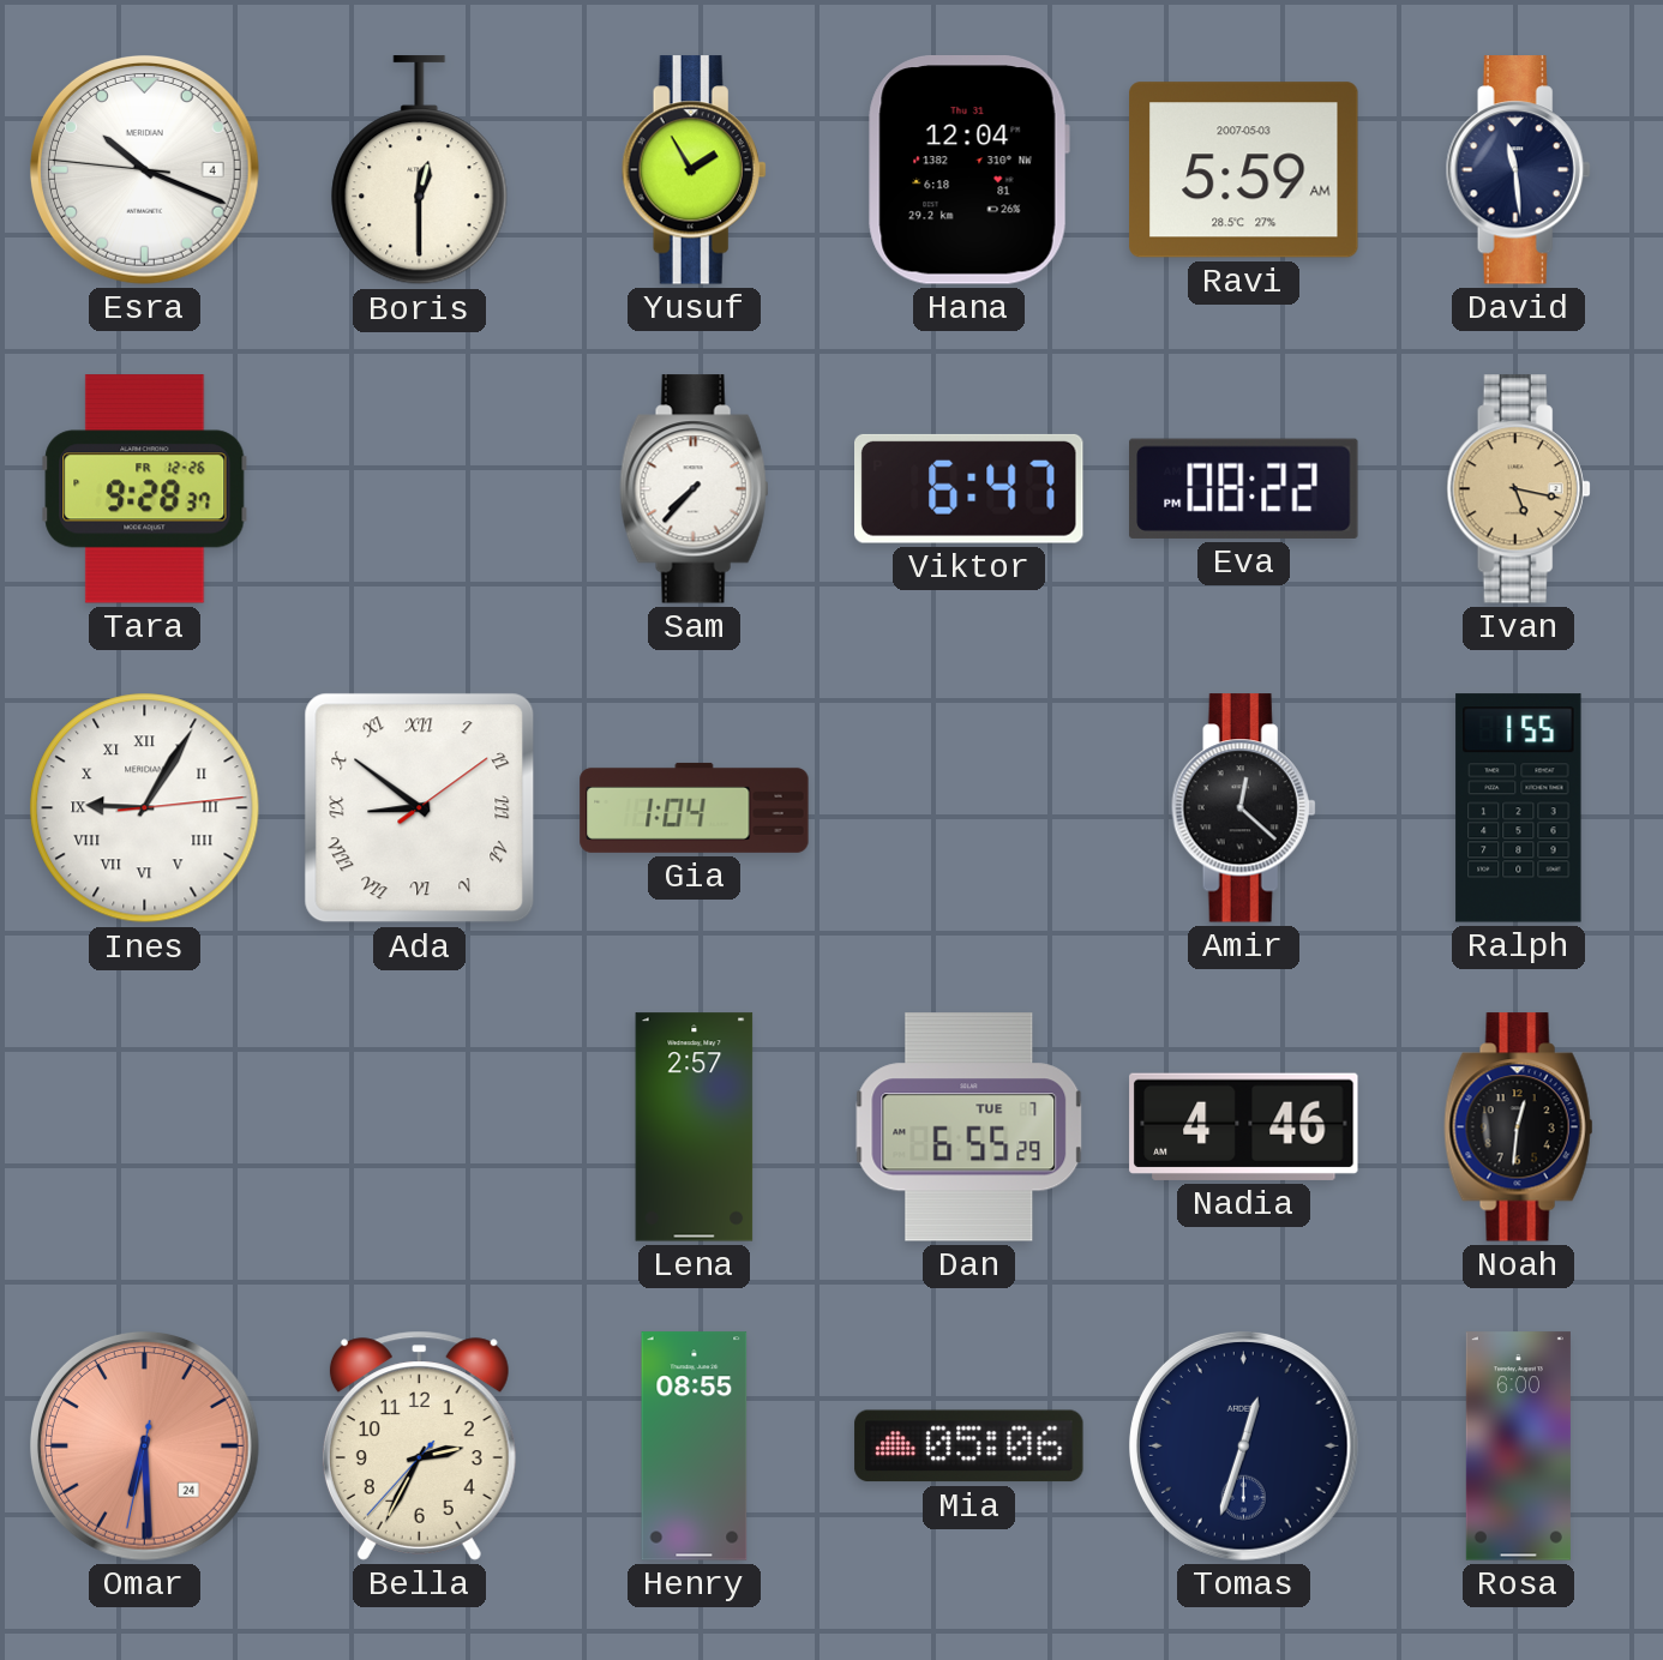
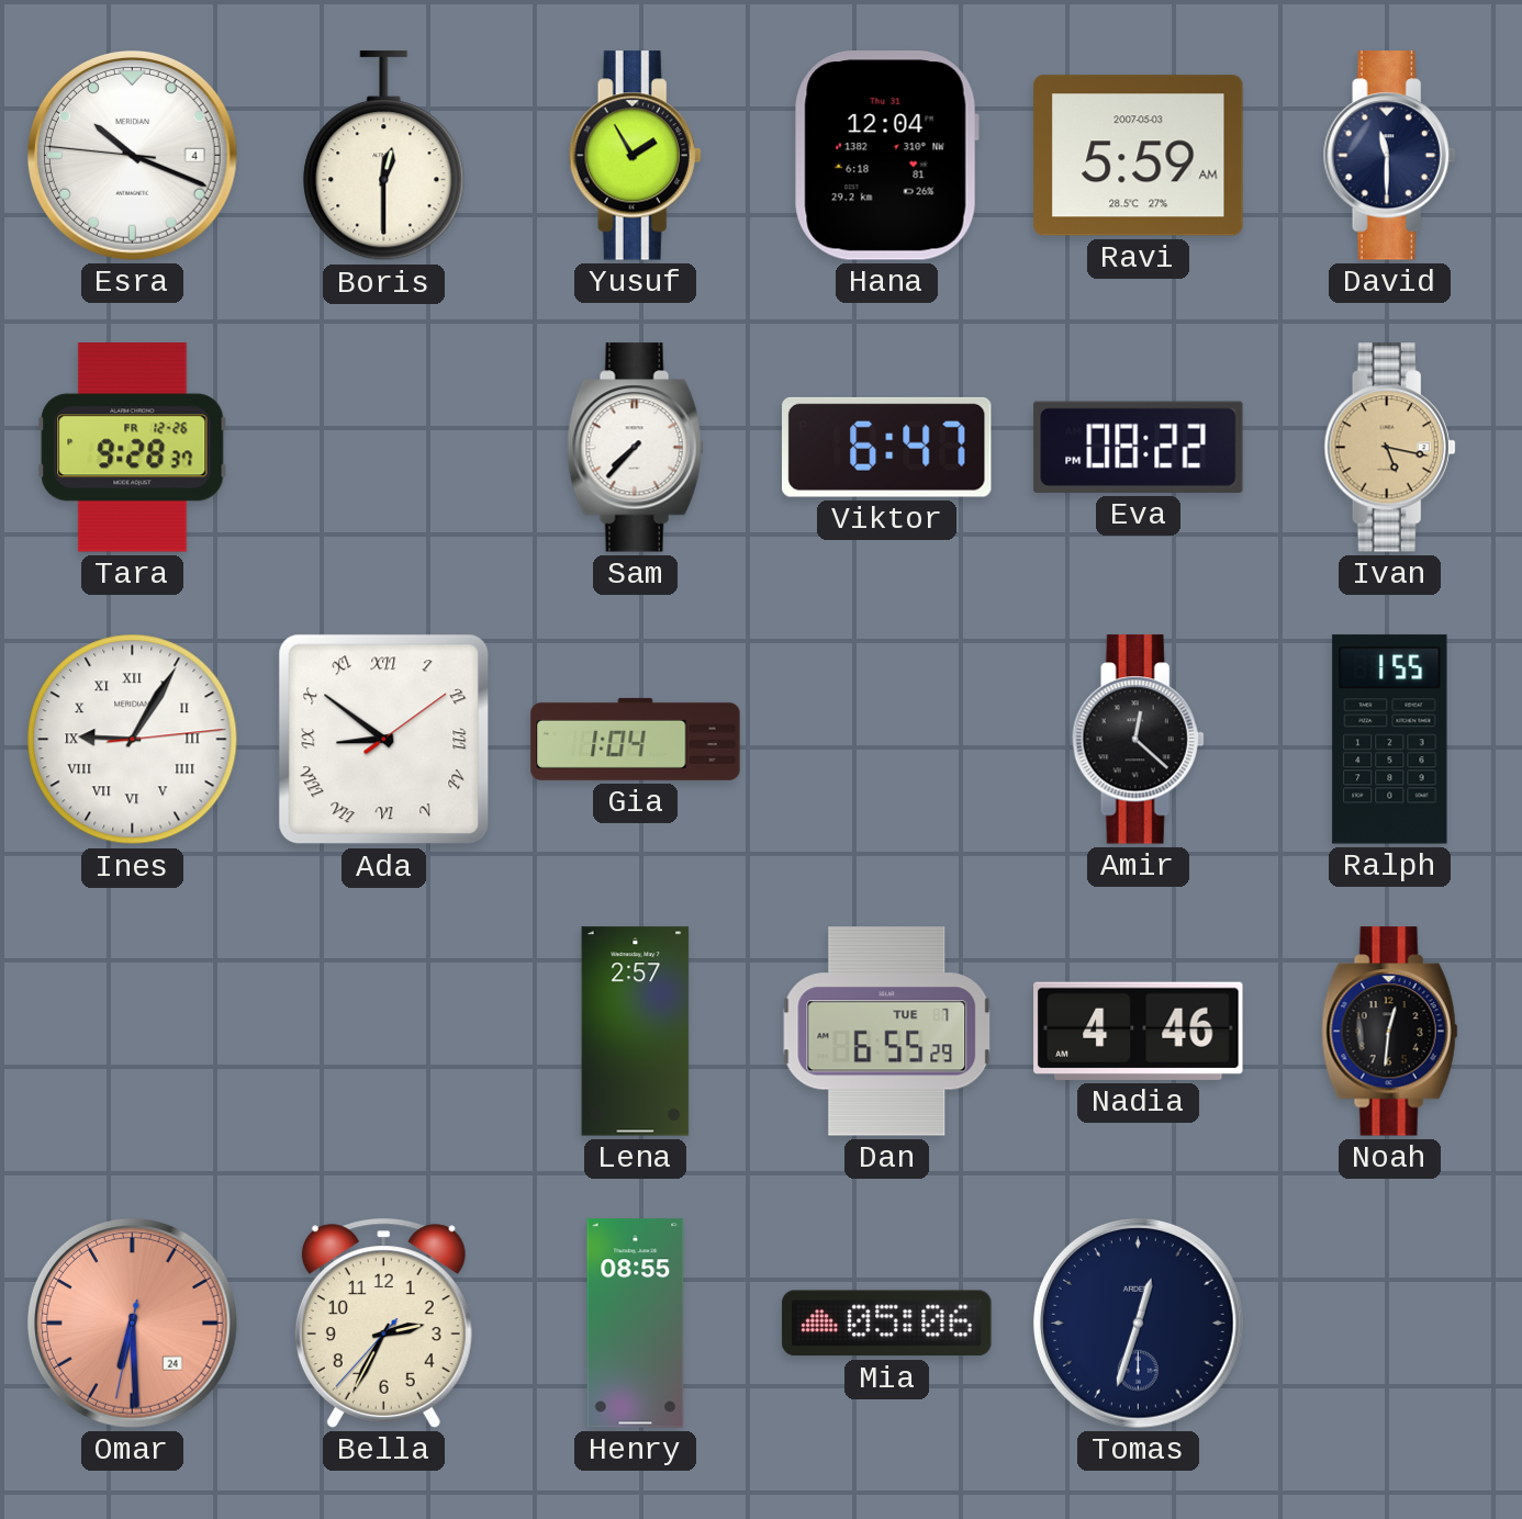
David: 11:29 -> 11:30 (1389, 156)
Rosa: 6:00 -> none (1518, 1447)
